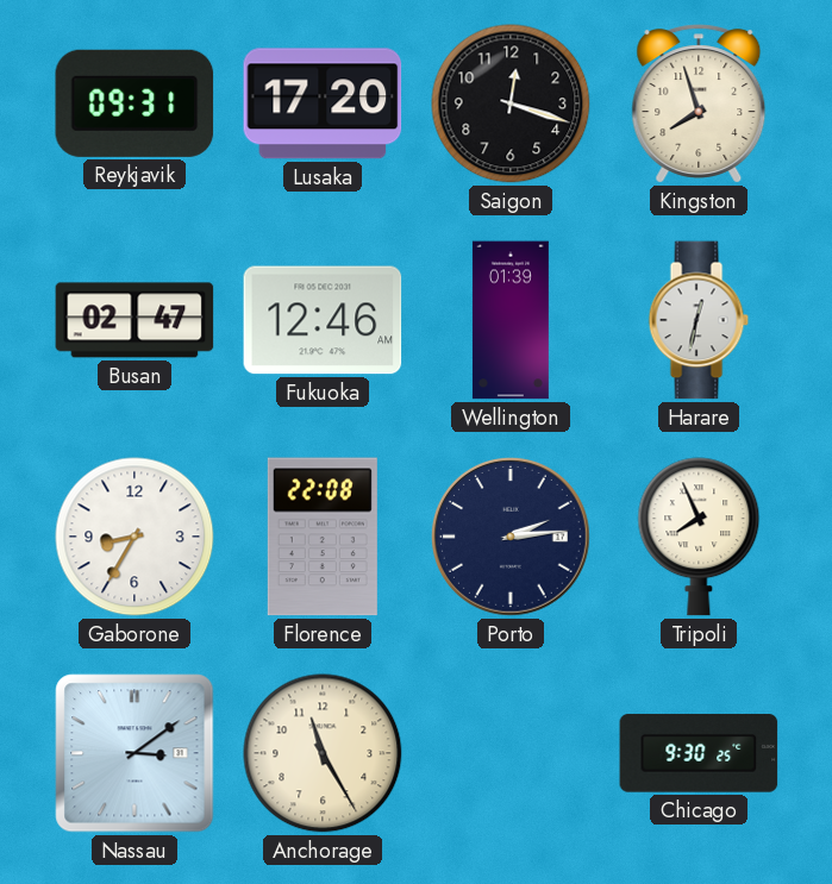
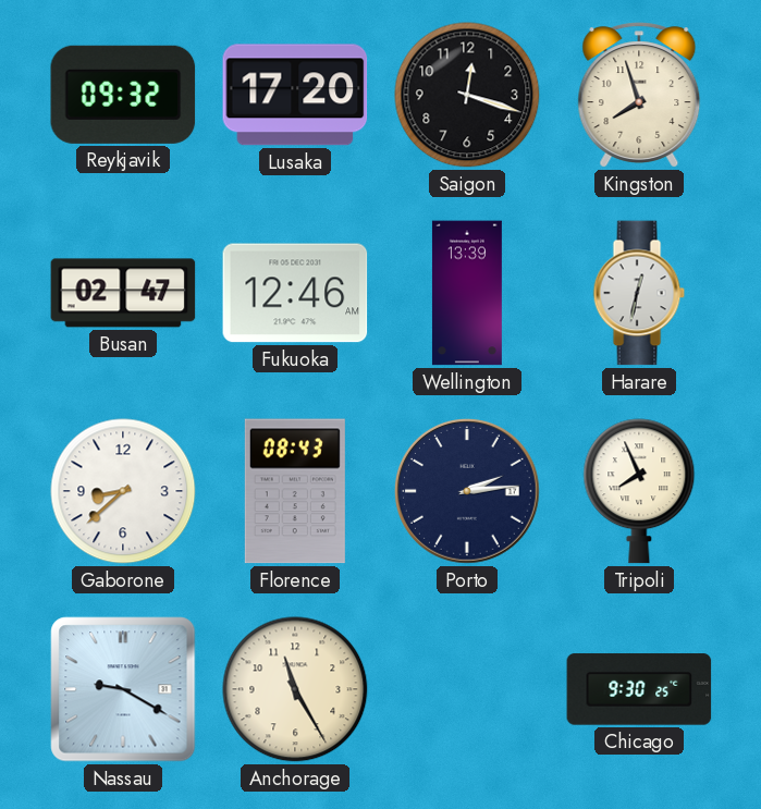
Reykjavik: 09:31 -> 09:32 (123, 95)
Wellington: 01:39 -> 13:39 (467, 293)
Gaborone: 8:35 -> 8:38 (123, 491)
Florence: 22:08 -> 08:43 (295, 491)
Nassau: 3:09 -> 9:20 (123, 689)
